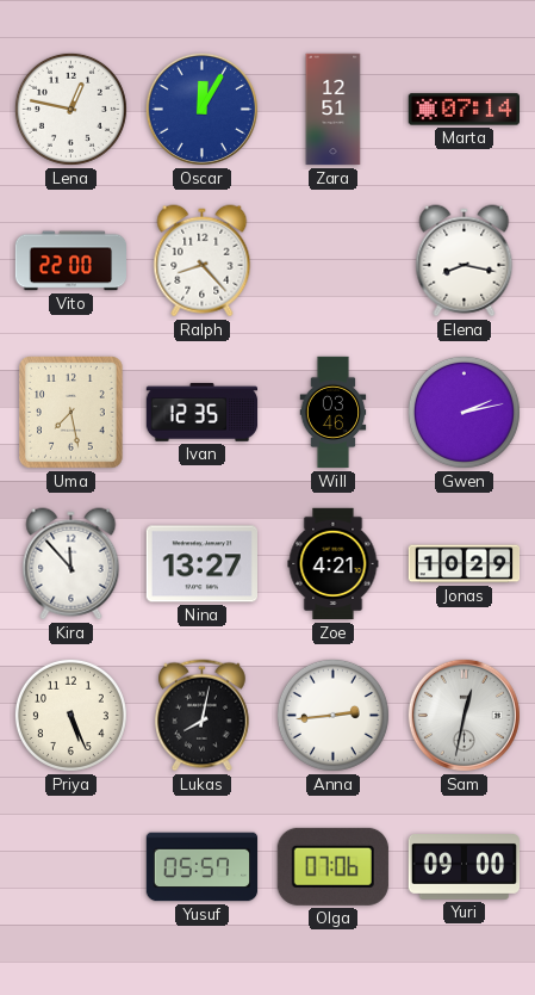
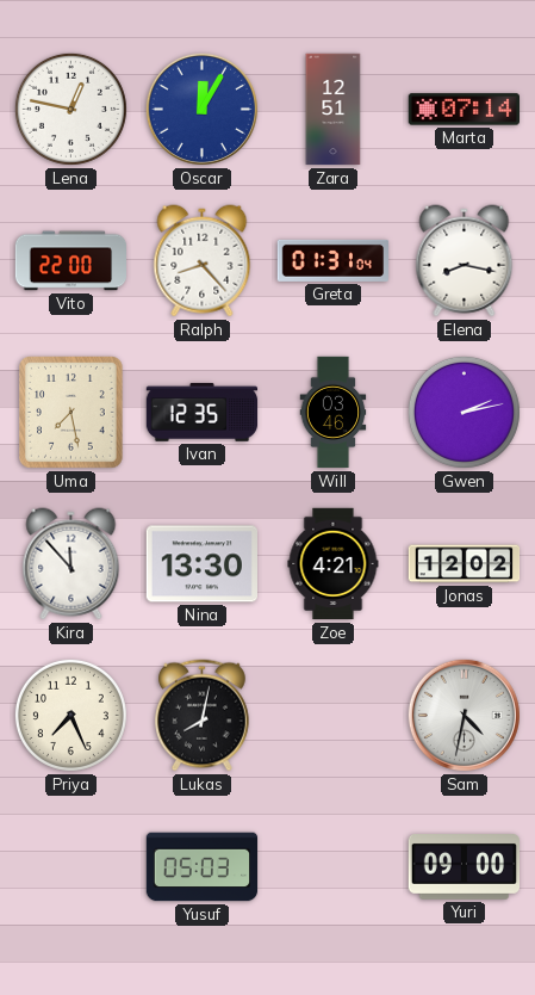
Greta: none -> 01:31 (332, 260)
Nina: 13:27 -> 13:30 (201, 564)
Jonas: 10:29 -> 12:02 (465, 564)
Priya: 5:26 -> 7:26 (70, 715)
Anna: 2:44 -> none (332, 715)
Sam: 12:32 -> 4:32 (464, 715)
Yusuf: 05:57 -> 05:03 (203, 867)
Olga: 07:06 -> none (332, 866)
